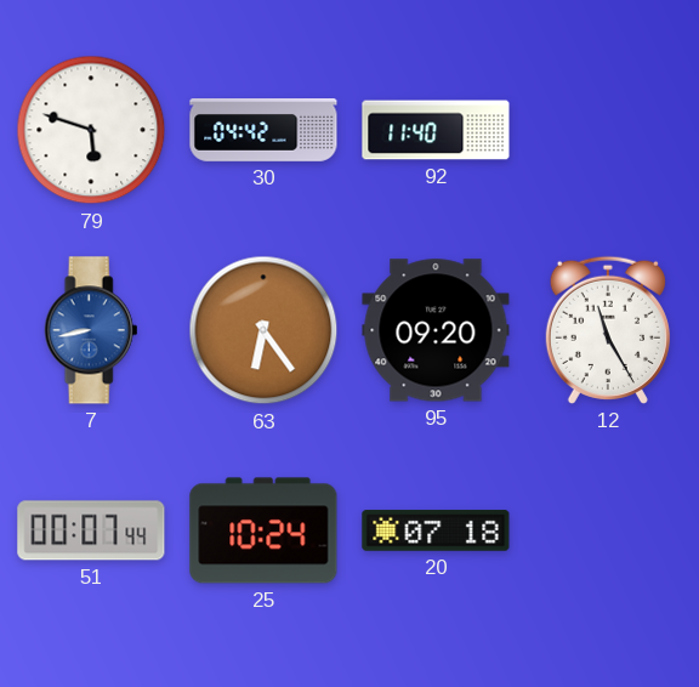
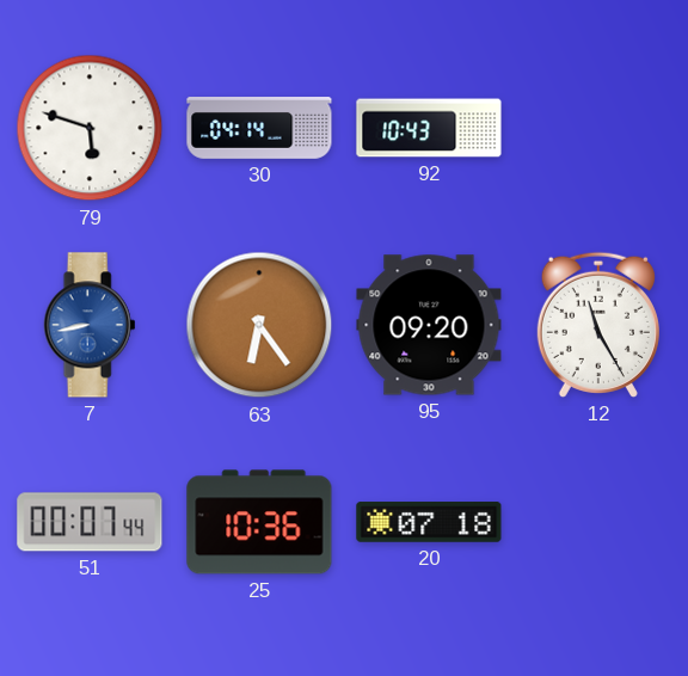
30: 04:42 -> 04:14 (259, 128)
92: 11:40 -> 10:43 (429, 128)
25: 10:24 -> 10:36 (259, 522)
